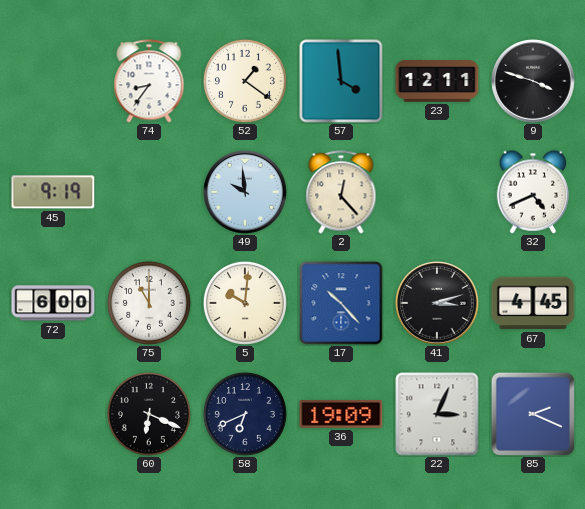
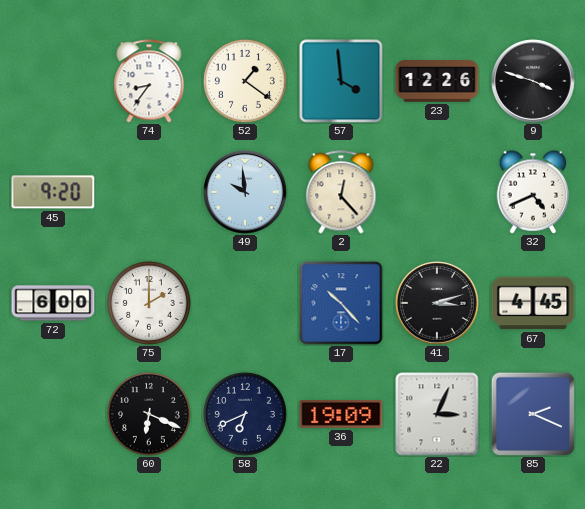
23: 12:11 -> 12:26 (437, 81)
45: 9:19 -> 9:20 (53, 192)
75: 11:00 -> 2:00 (149, 303)
5: 10:01 -> none (245, 303)
